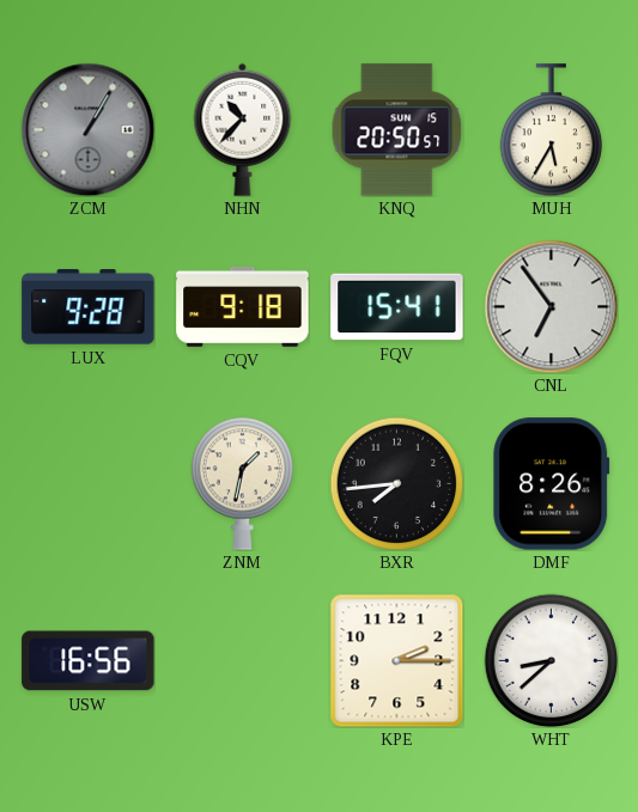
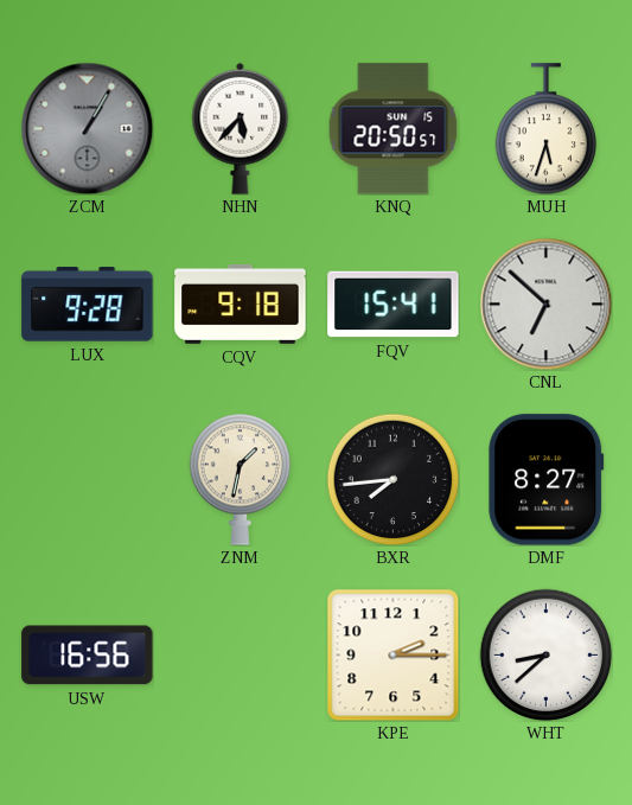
NHN: 10:37 -> 5:37 (241, 128)
MUH: 5:35 -> 5:33 (547, 129)
CNL: 6:54 -> 6:52 (545, 304)
DMF: 8:26 -> 8:27 (547, 480)
